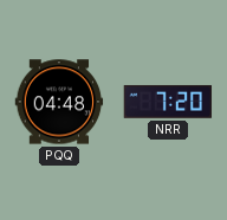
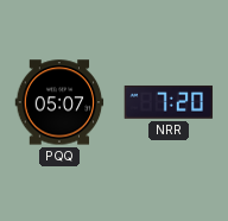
PQQ: 04:48 -> 05:07 (59, 102)
